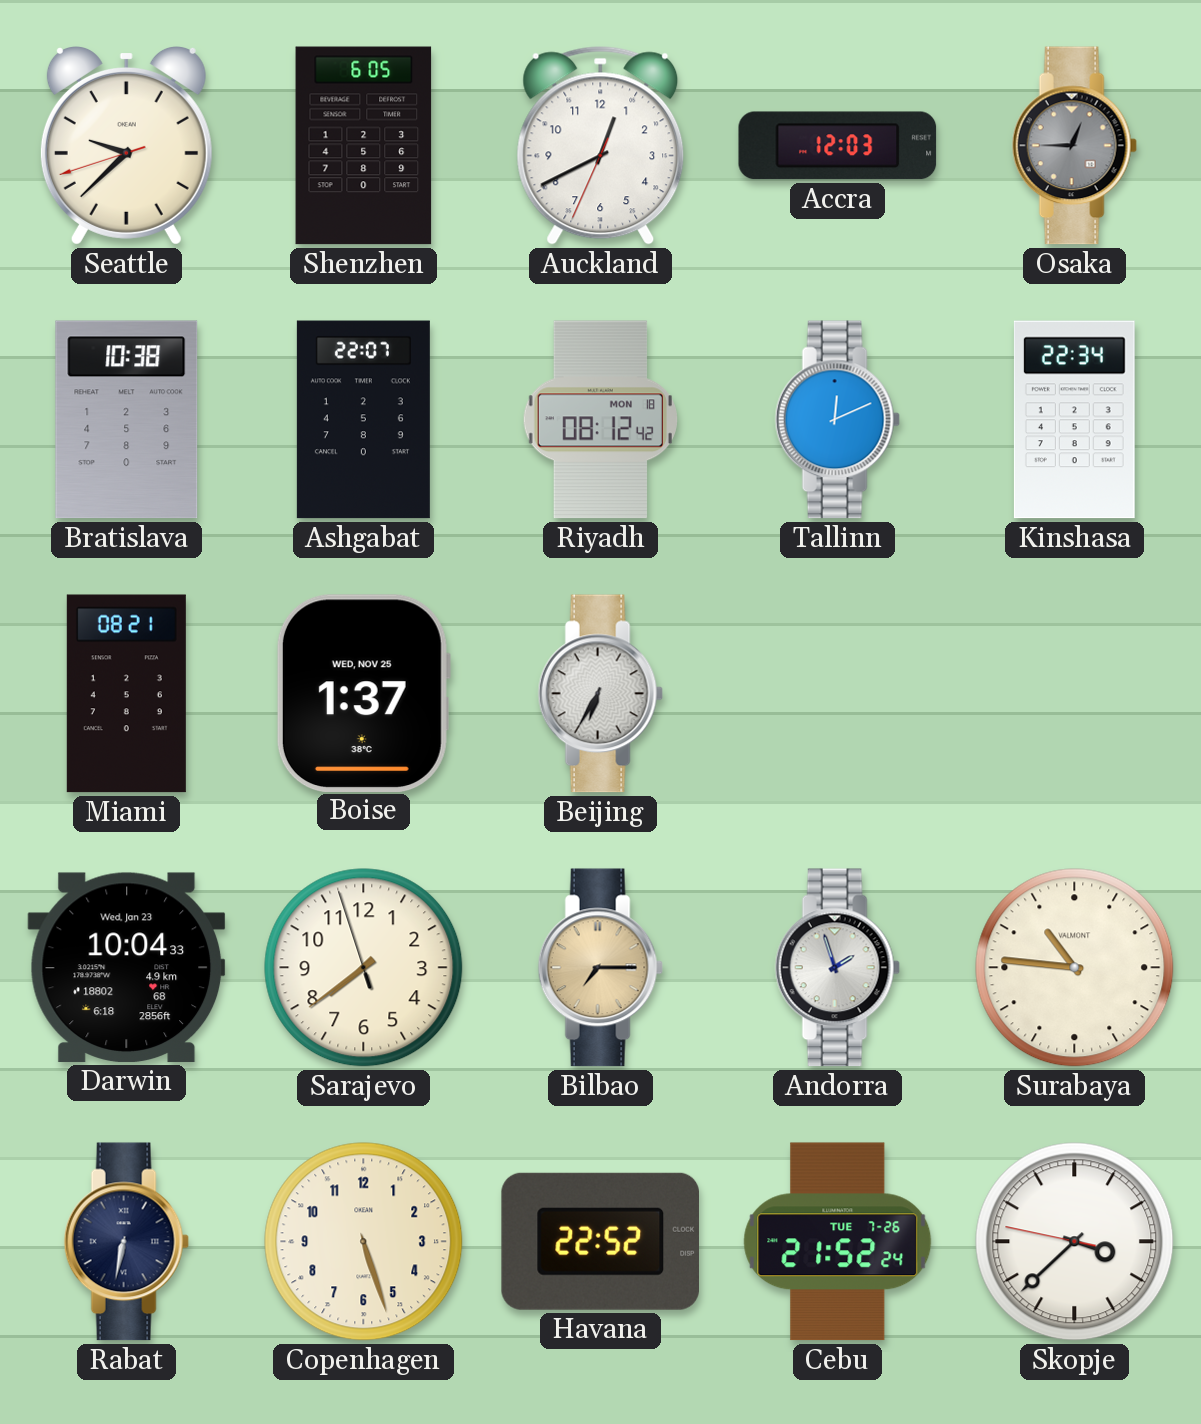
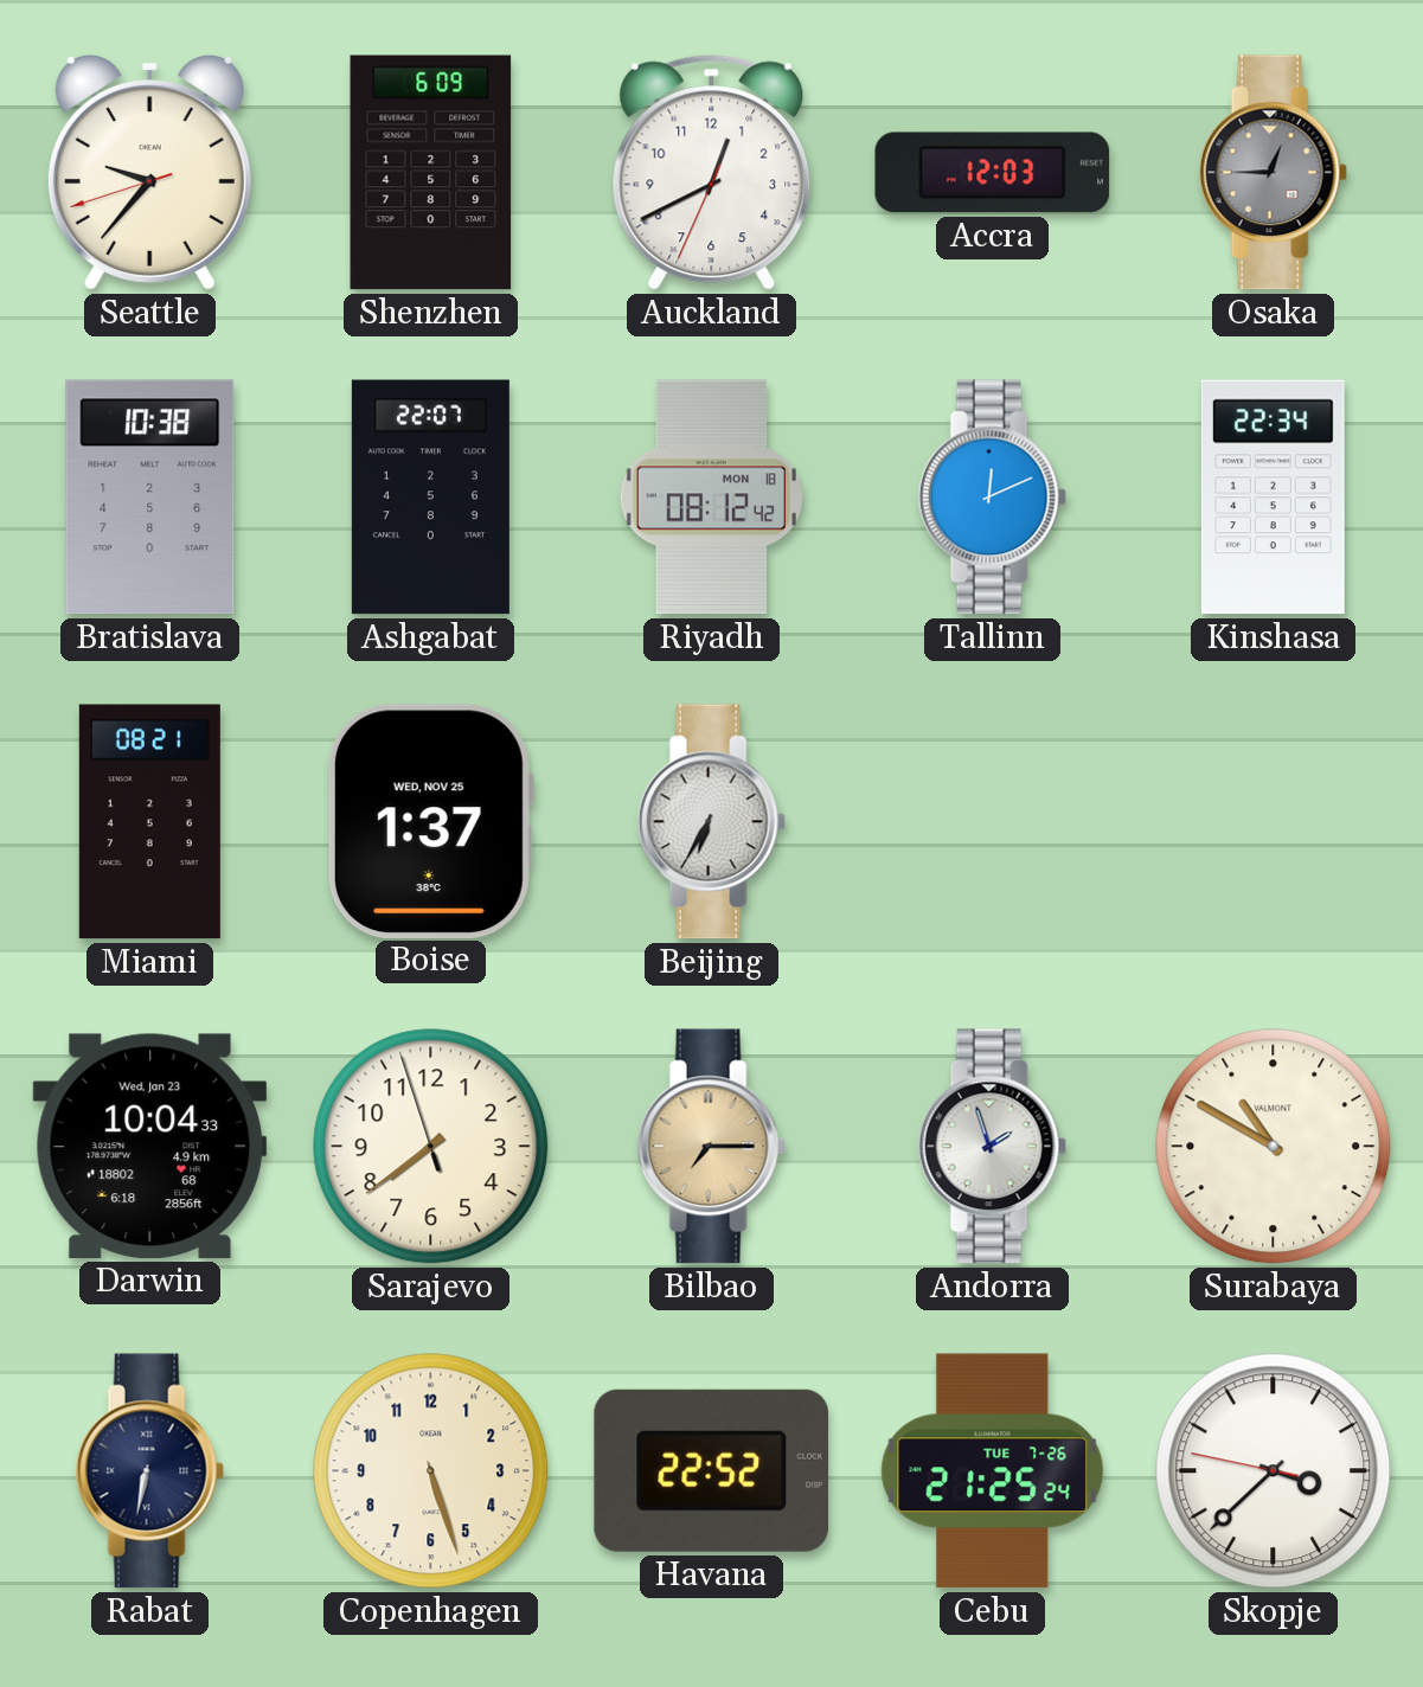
Seattle: 9:37 -> 9:36 (149, 173)
Shenzhen: 6:05 -> 6:09 (431, 173)
Surabaya: 10:46 -> 10:50 (1274, 1147)
Cebu: 21:52 -> 21:25 (993, 1471)
